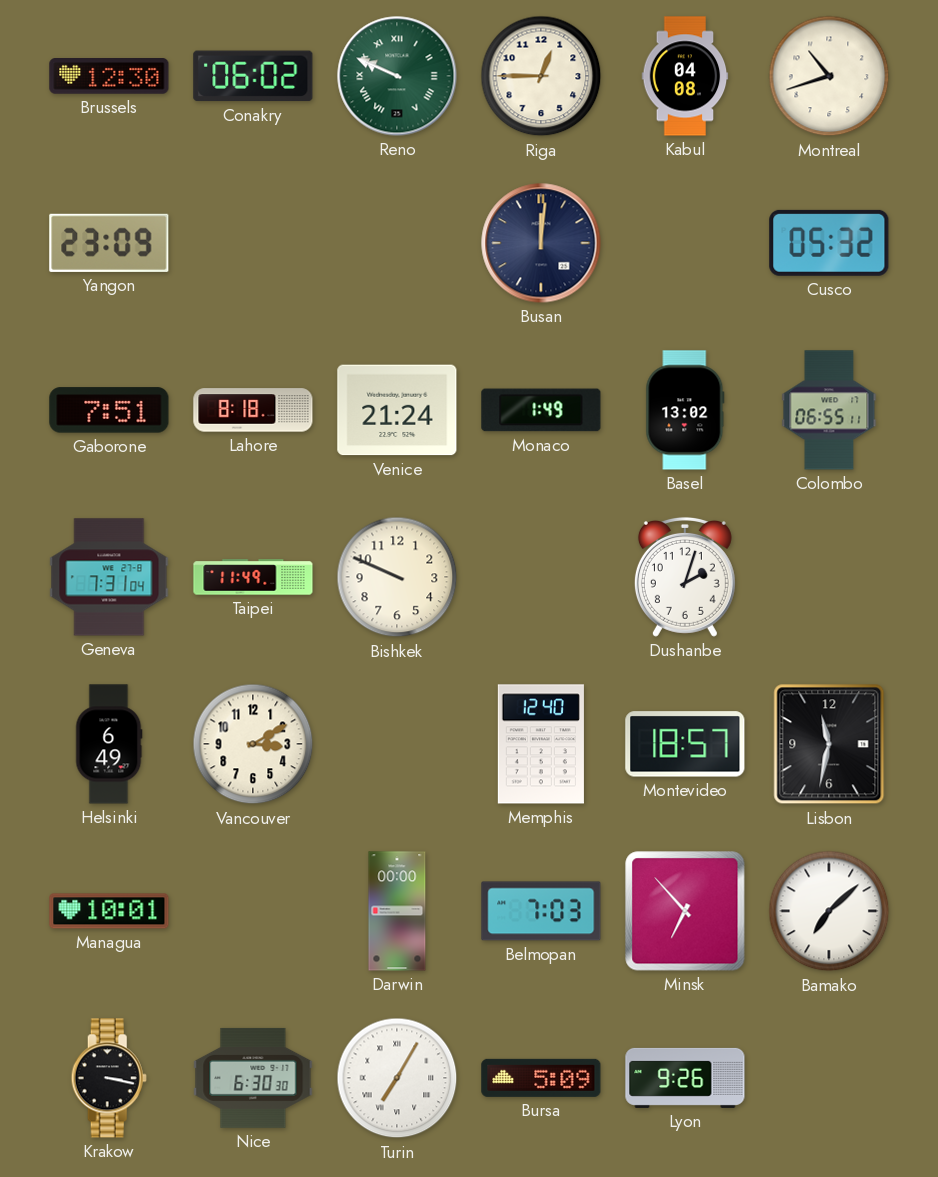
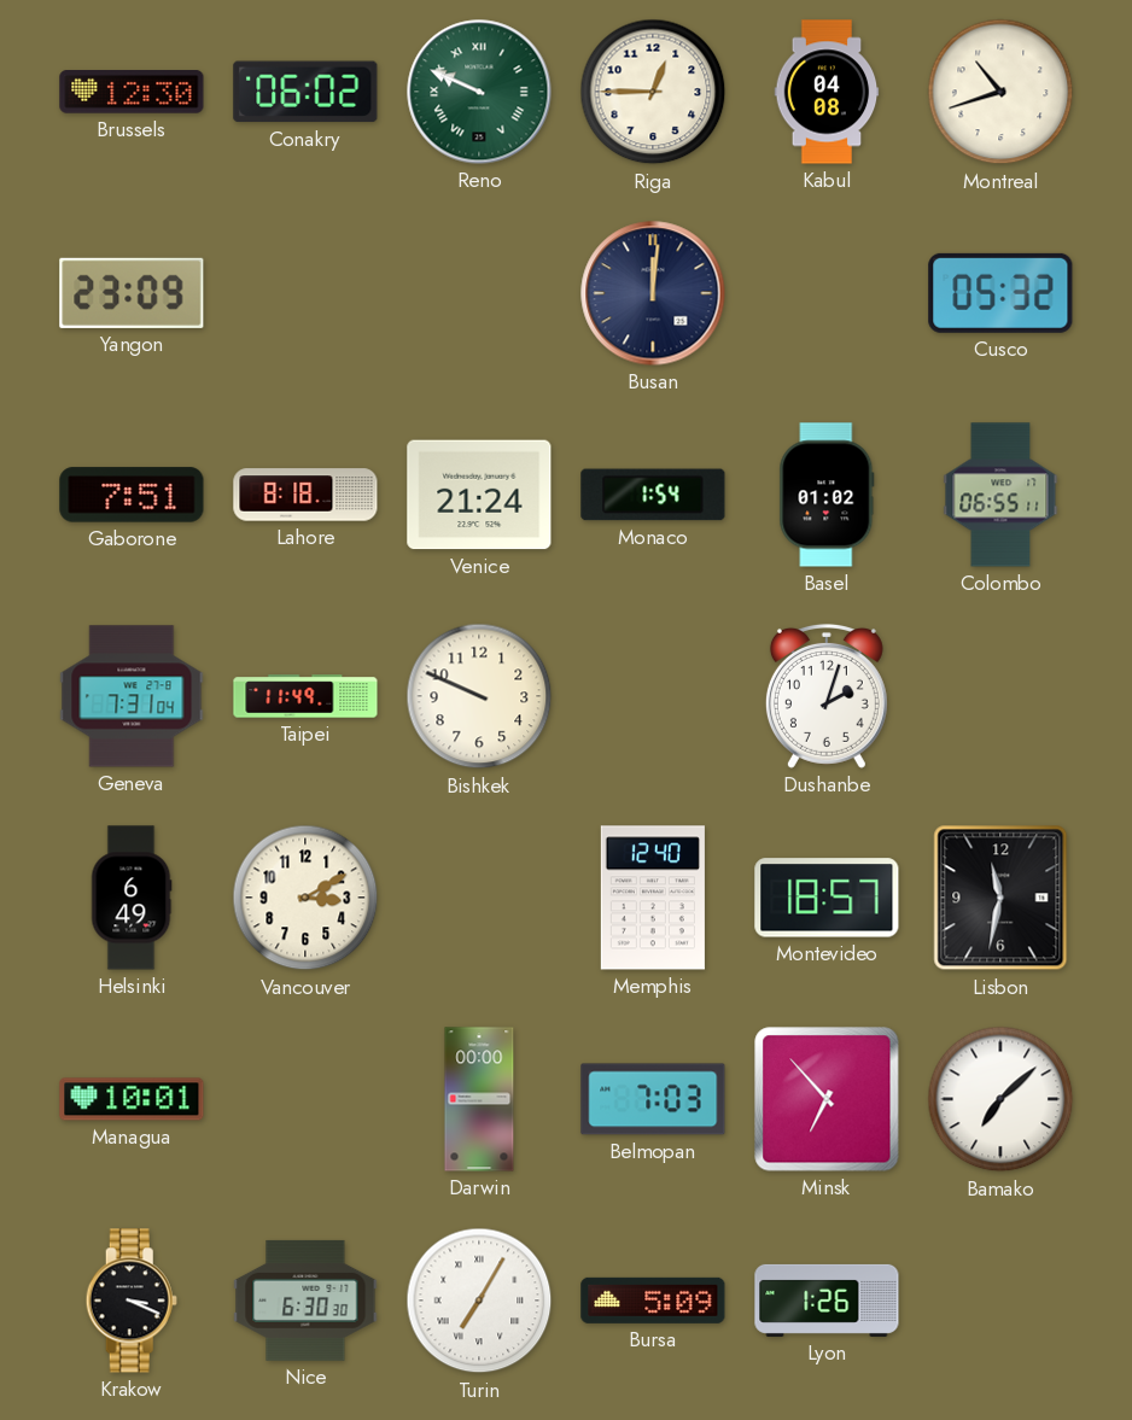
Monaco: 1:49 -> 1:54 (653, 495)
Basel: 13:02 -> 01:02 (827, 495)
Krakow: 3:17 -> 3:19 (132, 1301)
Lyon: 9:26 -> 1:26 (827, 1301)
